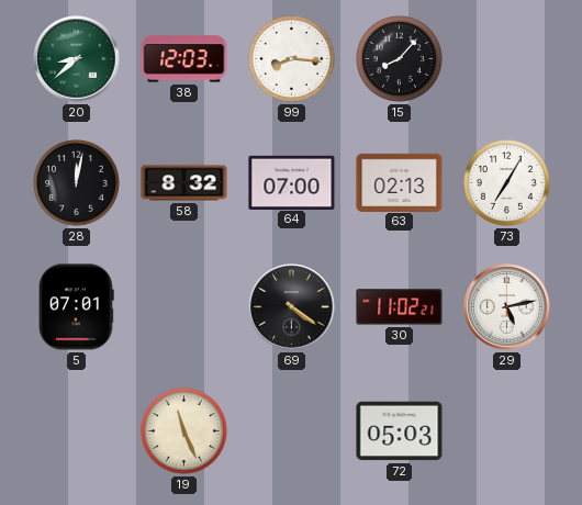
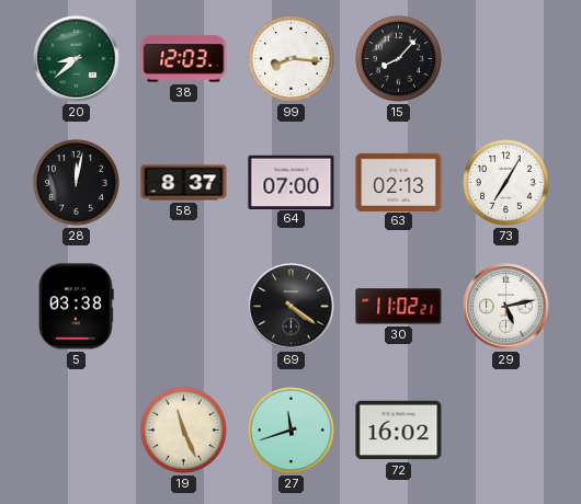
58: 8:32 -> 8:37 (184, 183)
5: 07:01 -> 03:38 (77, 307)
27: none -> 11:42 (292, 431)
72: 05:03 -> 16:02 (399, 431)
